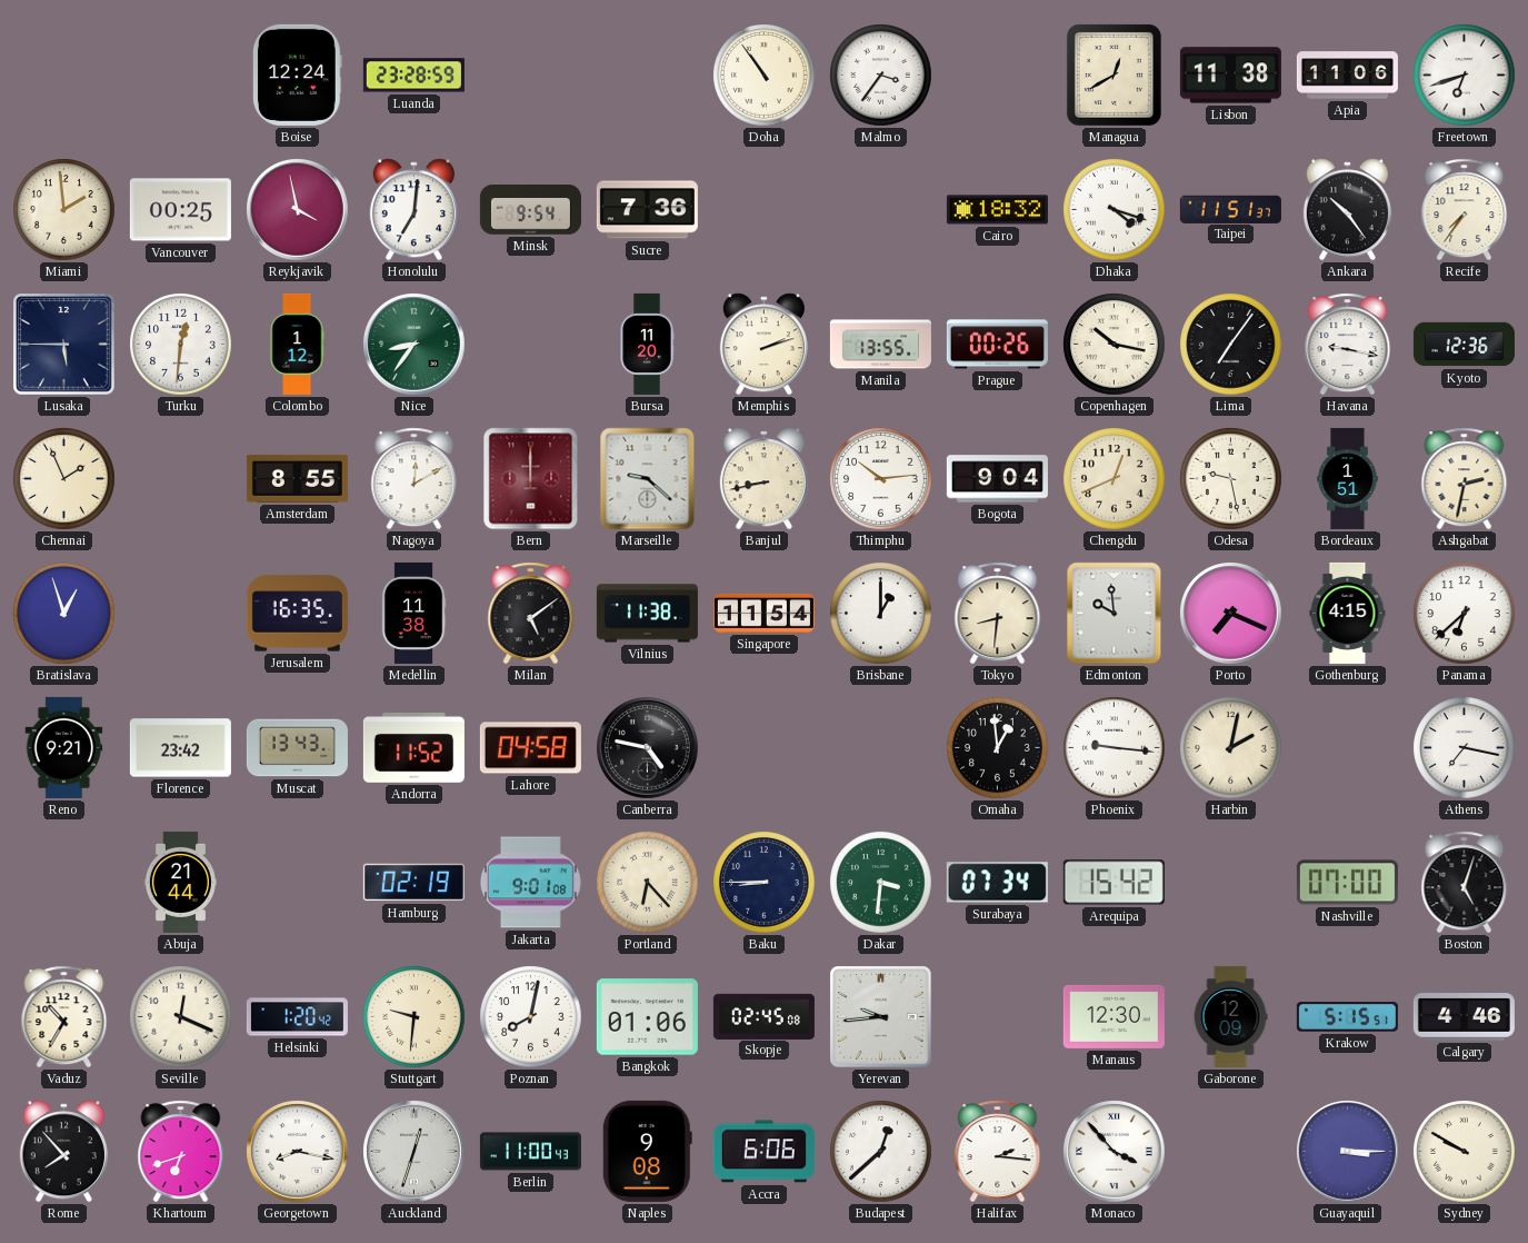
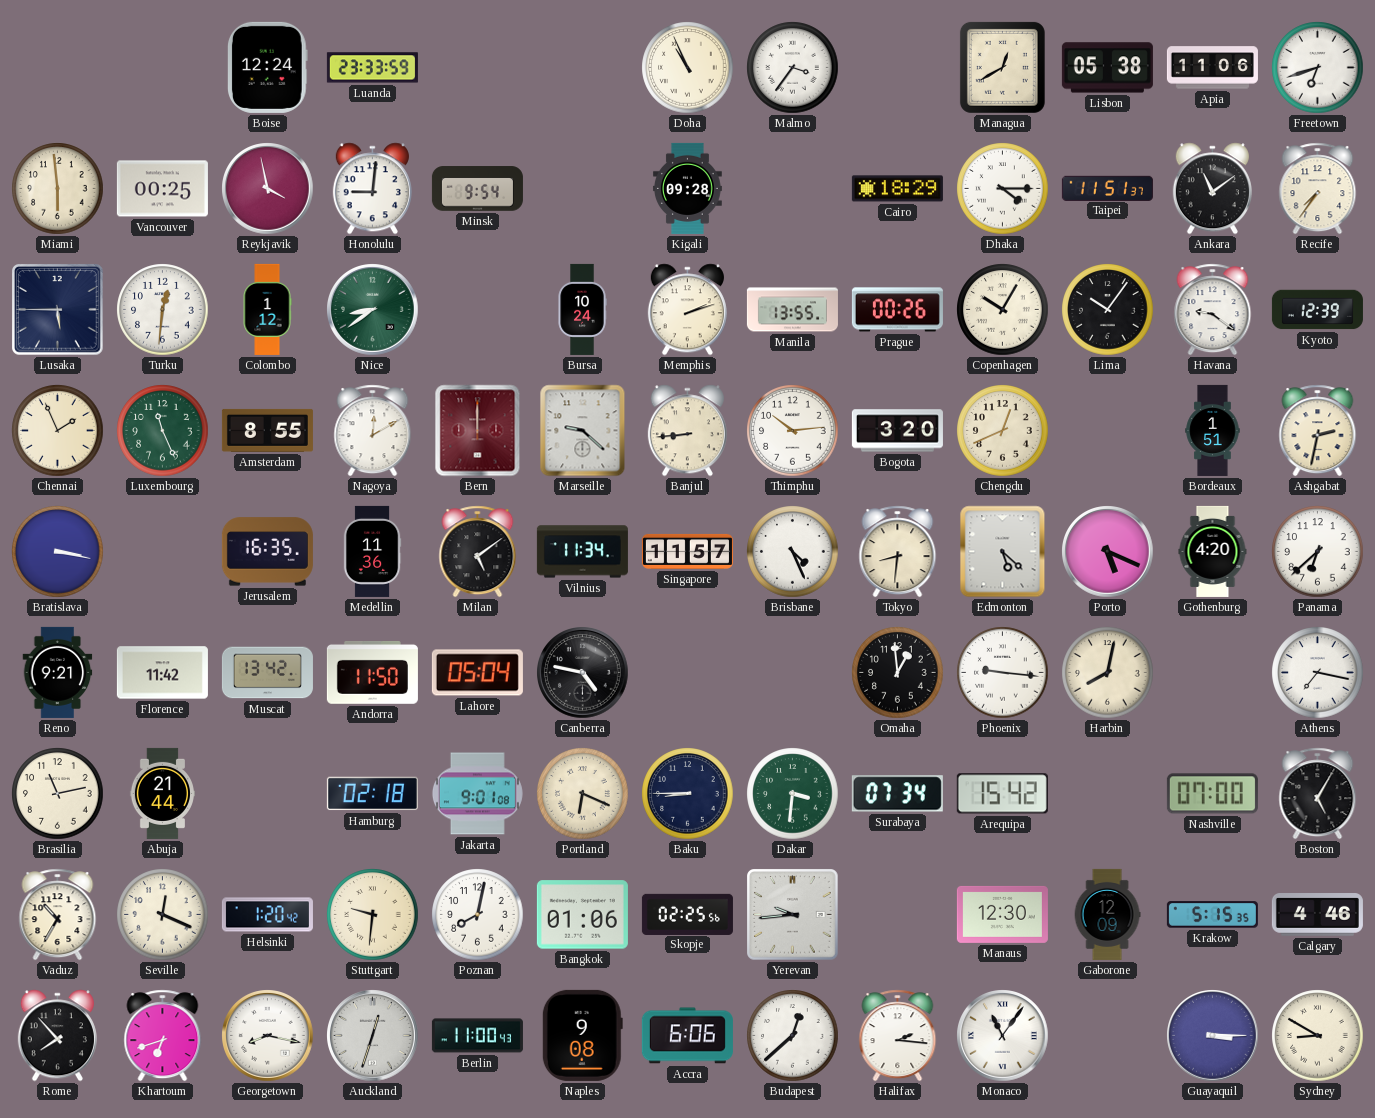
Luanda: 23:28 -> 23:33 (372, 68)
Doha: 10:54 -> 10:56 (688, 68)
Lisbon: 11:38 -> 05:38 (1107, 68)
Miami: 1:59 -> 5:59 (58, 189)
Honolulu: 7:01 -> 9:01 (372, 189)
Sucre: 7:36 -> none (647, 210)
Kigali: none -> 09:28 (688, 188)
Cairo: 18:32 -> 18:29 (897, 189)
Dhaka: 4:18 -> 4:15 (1003, 189)
Ankara: 10:24 -> 11:09 (1212, 189)
Nice: 8:36 -> 8:39 (373, 310)
Bursa: 11:20 -> 10:24 (582, 309)
Copenhagen: 10:17 -> 10:05 (1003, 310)
Lima: 7:06 -> 10:06 (1108, 310)
Havana: 9:17 -> 9:21 (1213, 310)
Kyoto: 12:36 -> 12:39 (1317, 310)
Luxembourg: none -> 11:26 (163, 431)
Banjul: 8:43 -> 8:44 (687, 431)
Bogota: 9:04 -> 3:20 (897, 431)
Odesa: 9:28 -> none (1231, 479)
Bratislava: 12:57 -> 3:17 (58, 552)
Medellin: 11:38 -> 11:36 (372, 551)
Vilnius: 11:38 -> 11:34 (582, 552)
Singapore: 11:54 -> 11:57 (687, 551)
Brisbane: 1:00 -> 4:26 (793, 552)
Edmonton: 9:59 -> 5:22 (1003, 552)
Porto: 7:19 -> 5:19 (1108, 552)
Gothenburg: 4:15 -> 4:20 (1213, 551)
Florence: 23:42 -> 11:42 (162, 673)
Muscat: 13:43 -> 13:42 (267, 673)
Andorra: 11:52 -> 11:50 (372, 672)
Lahore: 04:58 -> 05:04 (477, 673)
Harbin: 2:02 -> 8:02 (1108, 673)
Brasilia: none -> 11:13 (58, 794)
Hamburg: 02:19 -> 02:18 (372, 794)
Portland: 6:23 -> 6:19 (583, 794)
Boston: 5:03 -> 5:05 (1318, 794)
Skopje: 02:45 -> 02:25 (687, 914)
Krakow: 5:15:51 -> 5:15:35 (1212, 915)
Monaco: 3:53 -> 11:06 (1003, 1036)
Sydney: 9:50 -> 8:50 (1318, 1036)
